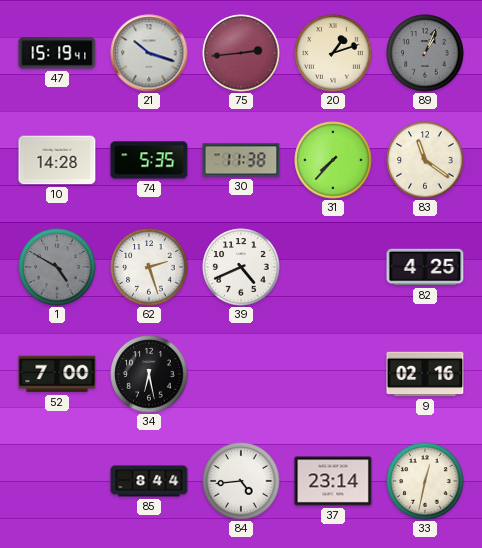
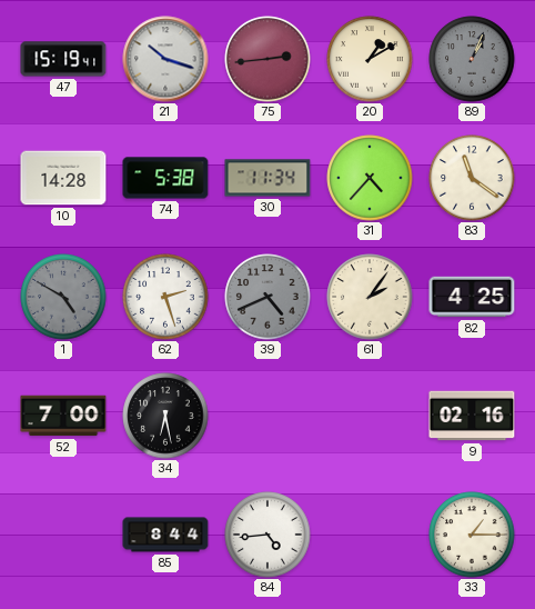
20: 1:12 -> 1:10 (370, 59)
74: 5:35 -> 5:38 (165, 178)
30: 11:38 -> 11:34 (267, 178)
31: 7:37 -> 4:37 (370, 178)
39 dial: white -> grey (267, 297)
61: none -> 2:06 (370, 297)
37: 23:14 -> none (333, 481)
33: 12:32 -> 1:15 (472, 535)
